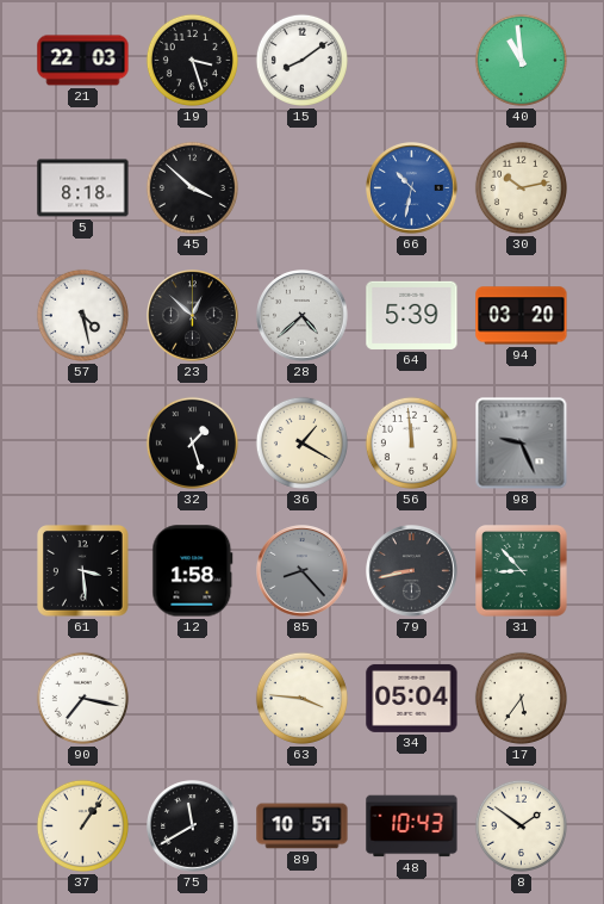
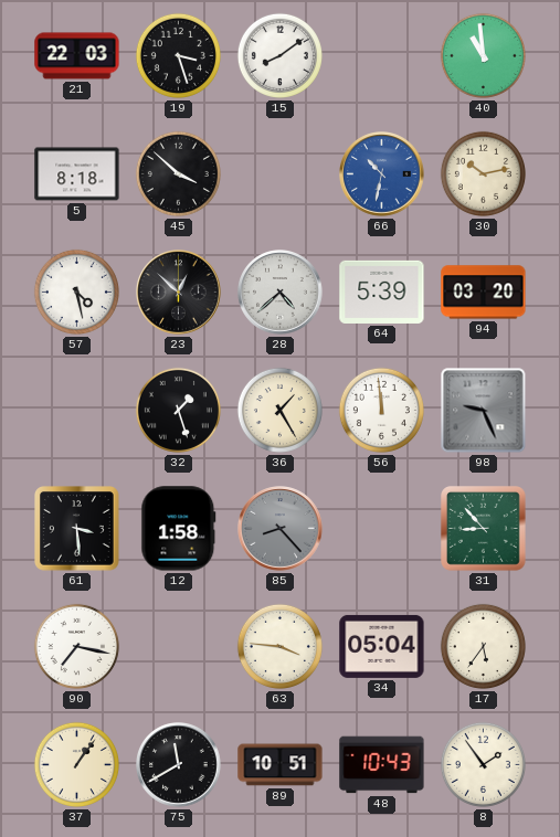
36: 1:20 -> 1:25 (279, 410)
79: 8:43 -> none (412, 571)
8: 1:51 -> 1:54 (483, 764)
